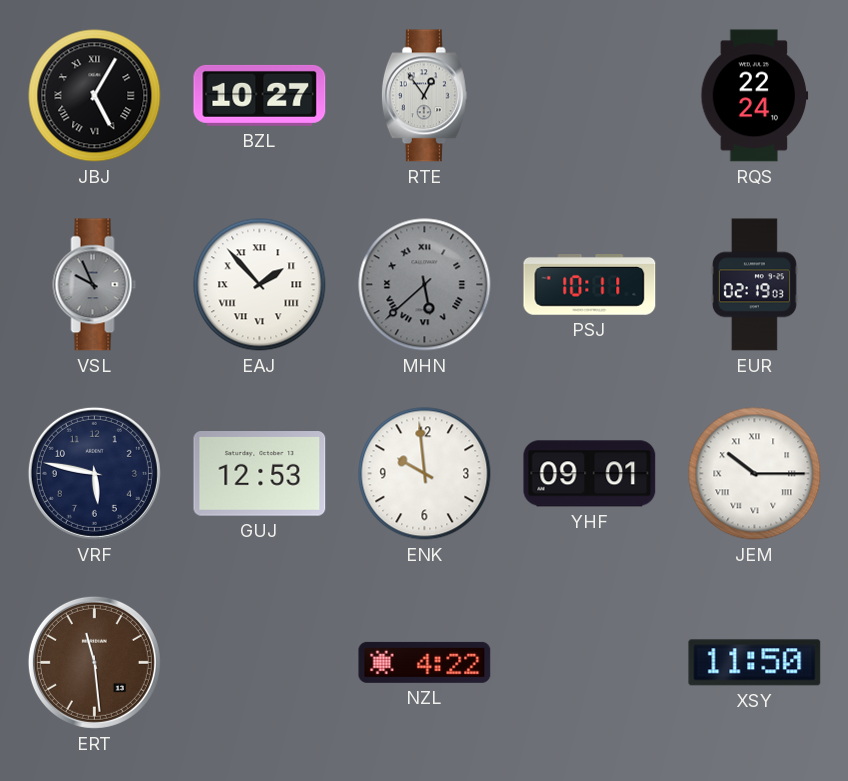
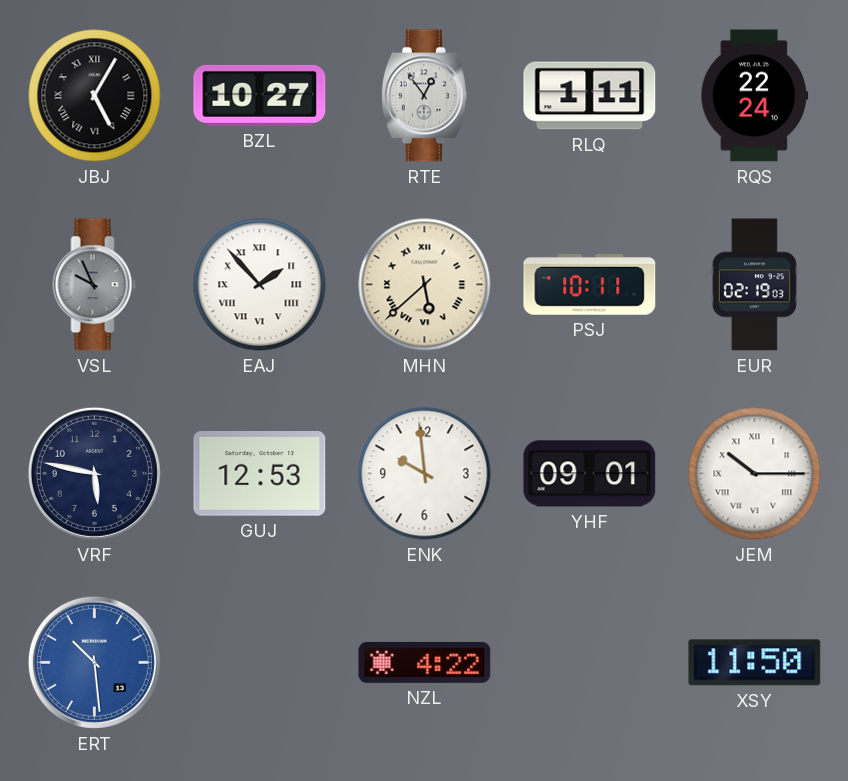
RLQ: none -> 1:11 (590, 96)
MHN dial: grey -> cream (425, 285)
ERT: 11:29 -> 10:29 (94, 662)
ERT dial: brown -> blue (94, 662)
